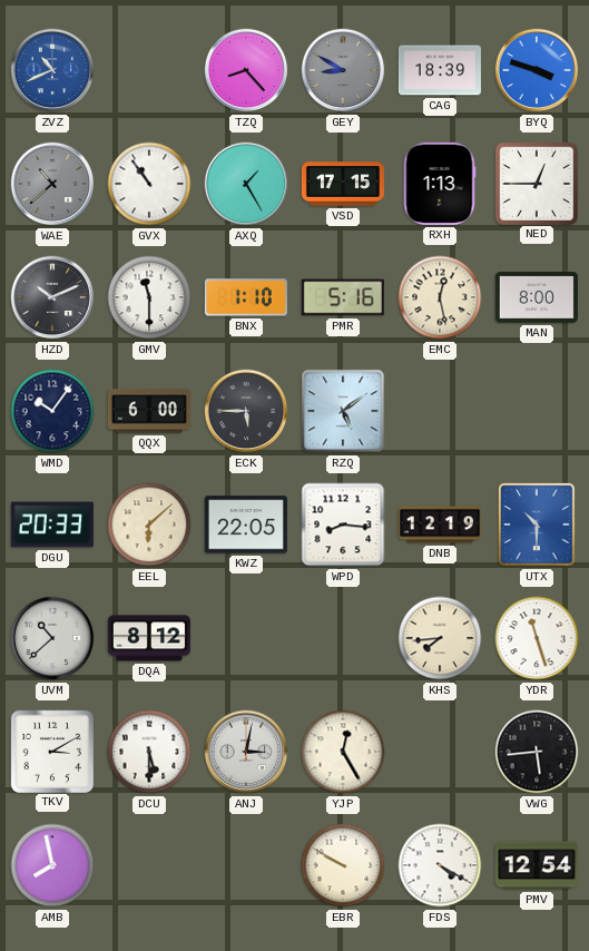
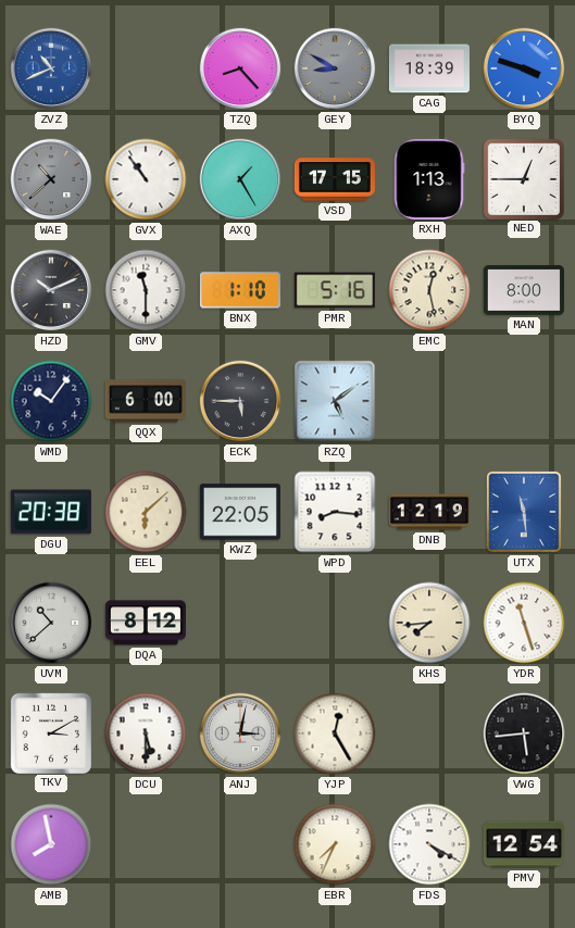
DGU: 20:33 -> 20:38 (51, 512)
UTX: 10:30 -> 11:29 (524, 512)
EBR: 9:50 -> 7:34 (335, 844)
